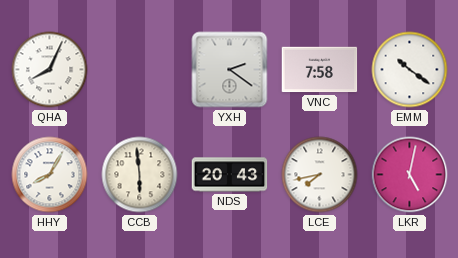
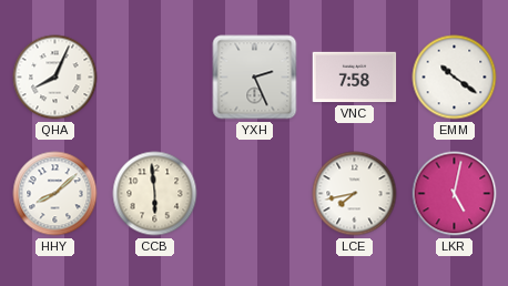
YXH: 2:21 -> 2:26 (255, 78)
HHY: 8:05 -> 8:08 (55, 194)
NDS: 20:43 -> none (230, 175)
